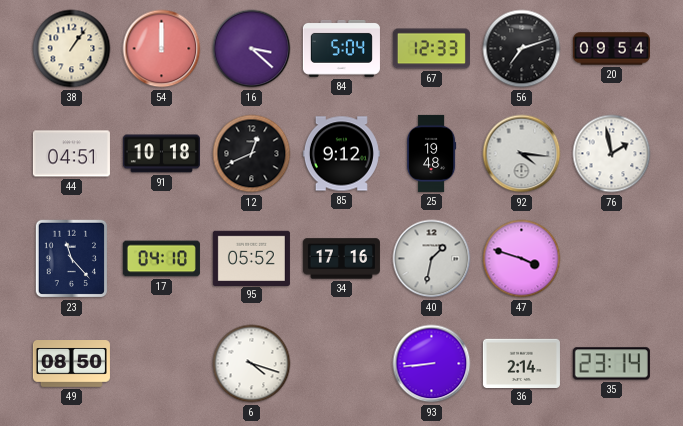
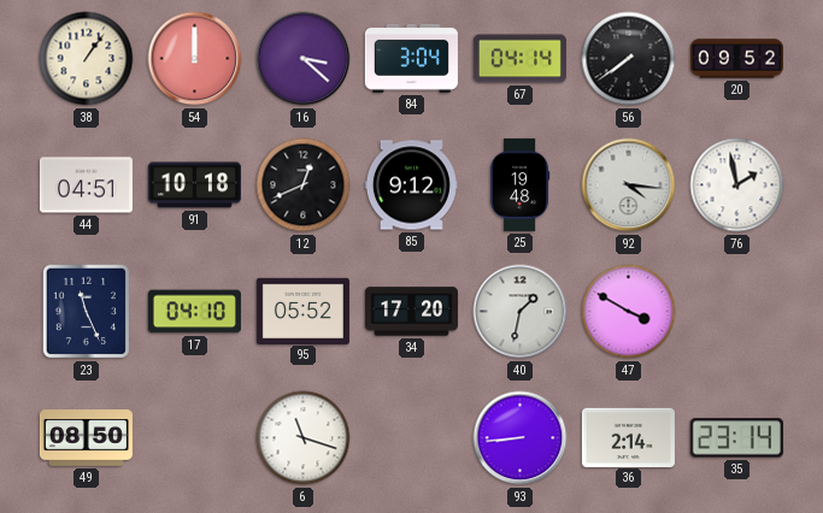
84: 5:04 -> 3:04 (411, 58)
67: 12:33 -> 04:14 (519, 59)
56: 7:12 -> 7:39 (629, 59)
20: 09:54 -> 09:52 (736, 59)
23: 11:23 -> 11:26 (87, 312)
34: 17:16 -> 17:20 (411, 312)
47: 3:48 -> 3:50 (629, 312)
6: 4:18 -> 11:18 (304, 438)
